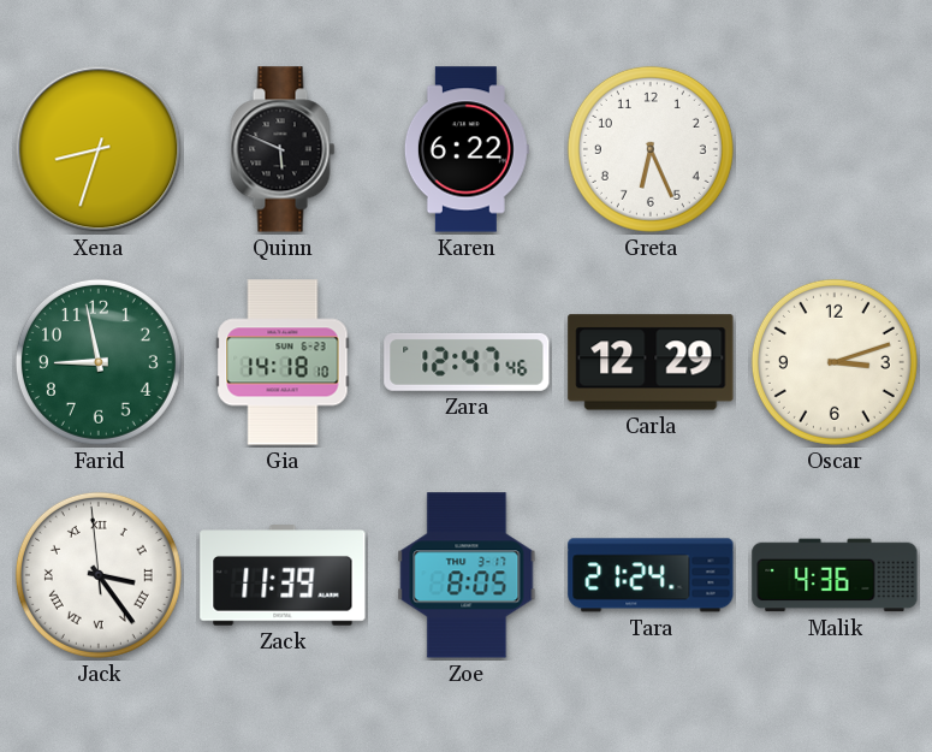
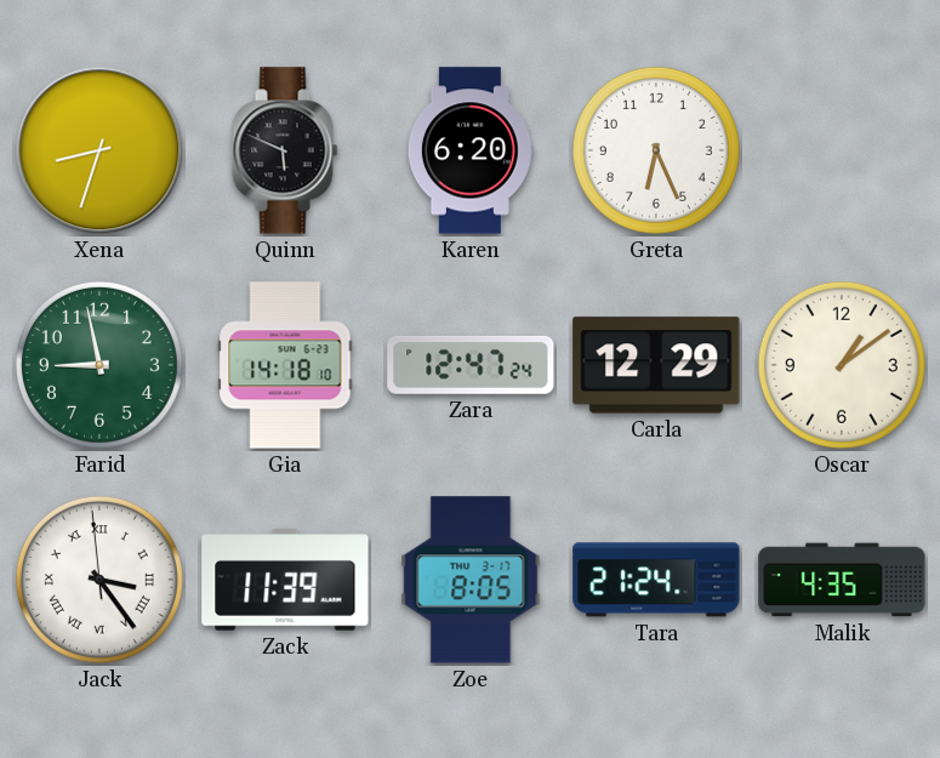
Karen: 6:22 -> 6:20 (471, 150)
Zara: 12:47:46 -> 12:47:24 (471, 365)
Oscar: 3:12 -> 1:09 (842, 365)
Malik: 4:36 -> 4:35 (842, 580)
